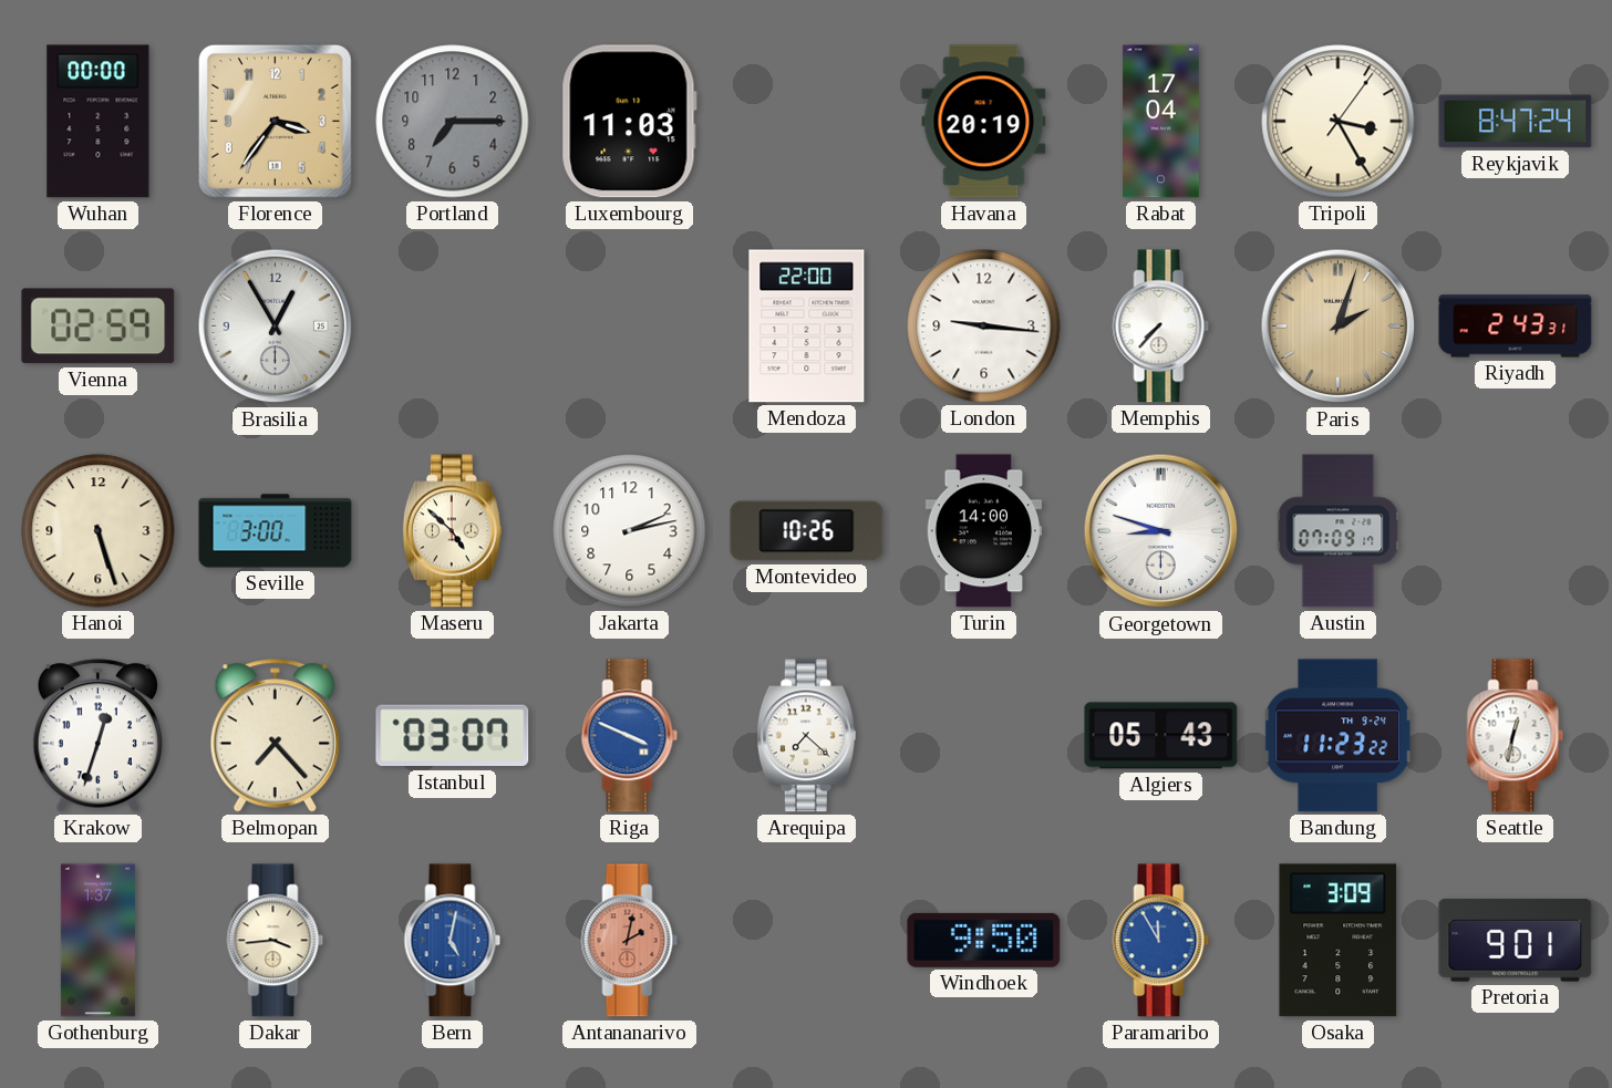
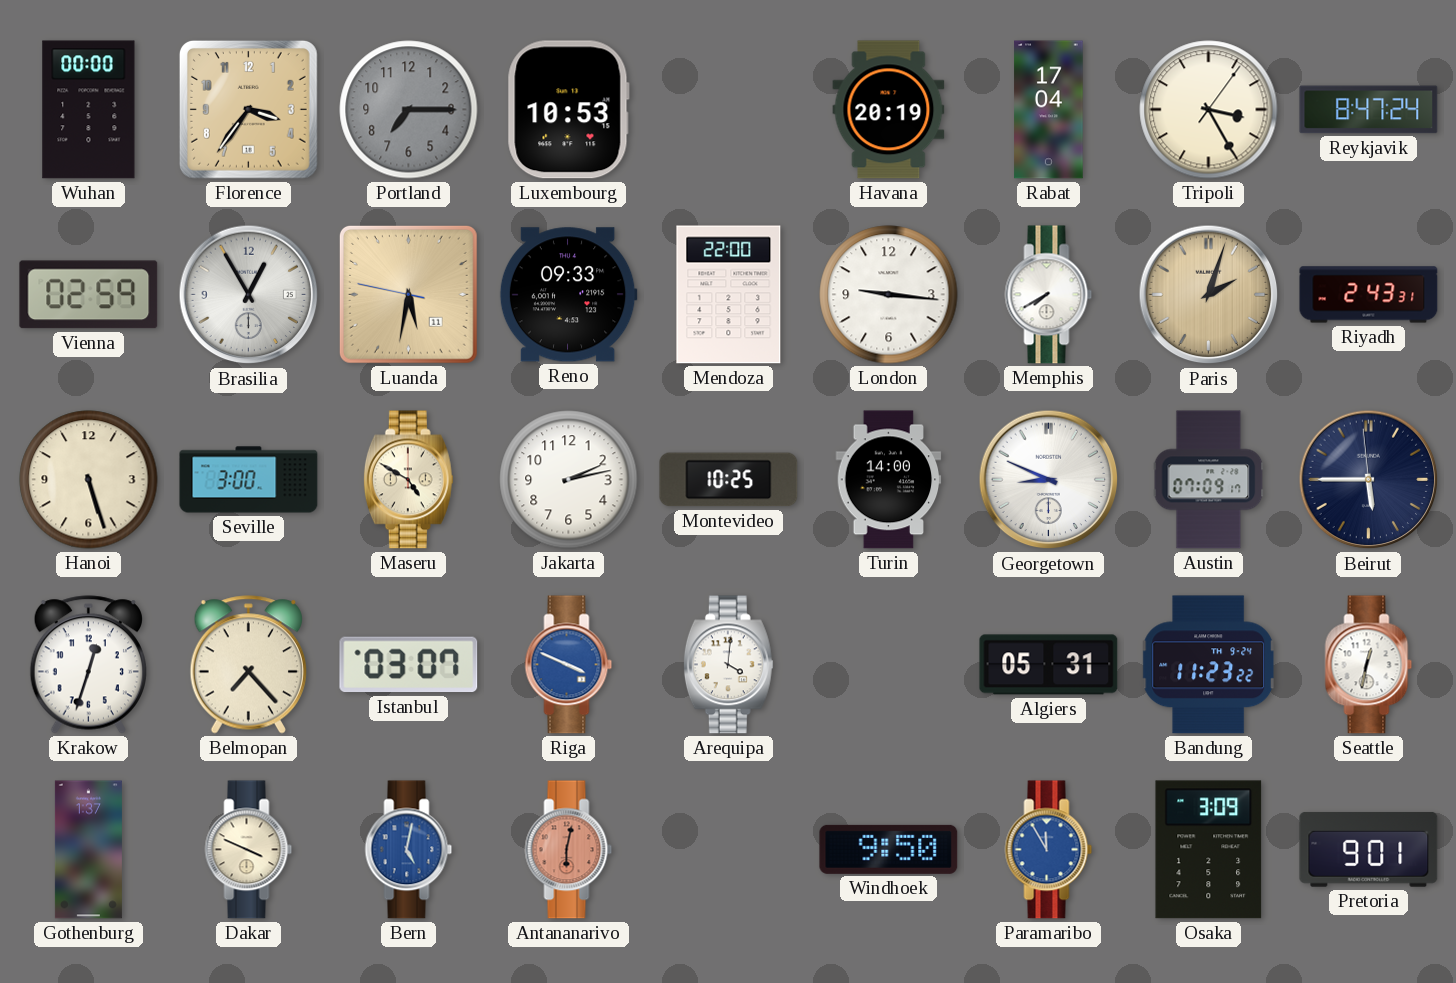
Luxembourg: 11:03 -> 10:53 (568, 110)
Luanda: none -> 5:31 (408, 294)
Reno: none -> 09:33 (568, 295)
Memphis: 7:37 -> 7:40 (1049, 295)
Maseru: 4:52 -> 4:50 (408, 480)
Montevideo: 10:26 -> 10:25 (729, 480)
Georgetown: 8:48 -> 8:49 (1049, 480)
Beirut: none -> 5:44 (1369, 480)
Arequipa: 7:22 -> 4:01 (728, 665)
Algiers: 05:43 -> 05:31 (1049, 665)
Dakar: 3:44 -> 3:49 (249, 850)
Antananarivo: 2:02 -> 6:02 (569, 850)
